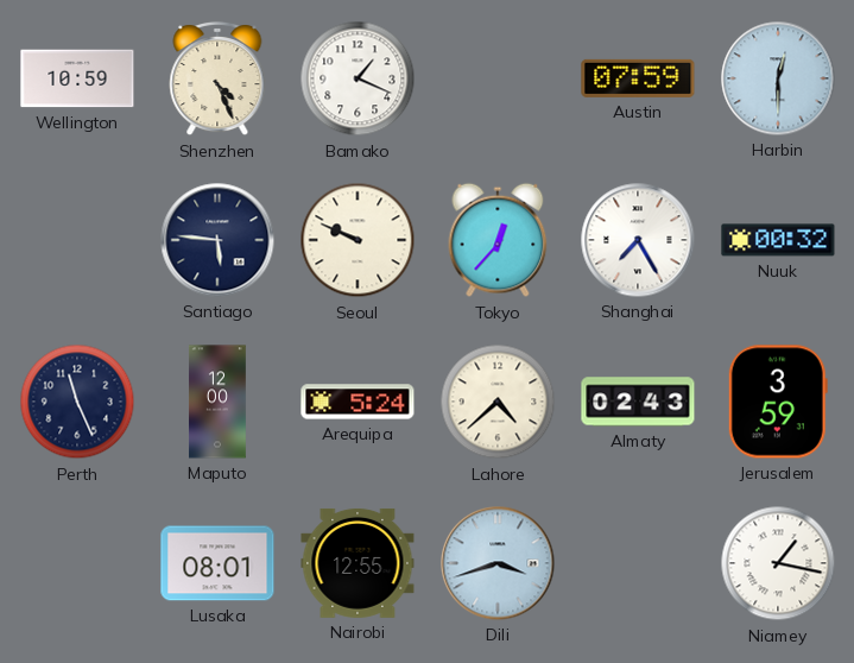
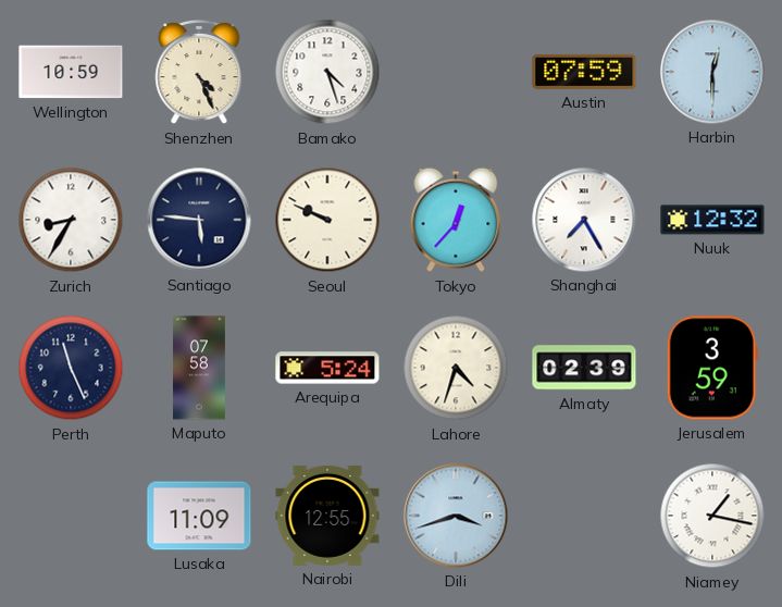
Bamako: 1:19 -> 4:27 (327, 72)
Zurich: none -> 8:35 (71, 220)
Nuuk: 00:32 -> 12:32 (712, 220)
Maputo: 12:00 -> 07:58 (200, 368)
Lahore: 4:38 -> 4:33 (456, 368)
Almaty: 02:43 -> 02:39 (584, 368)
Lusaka: 08:01 -> 11:09 (199, 516)
